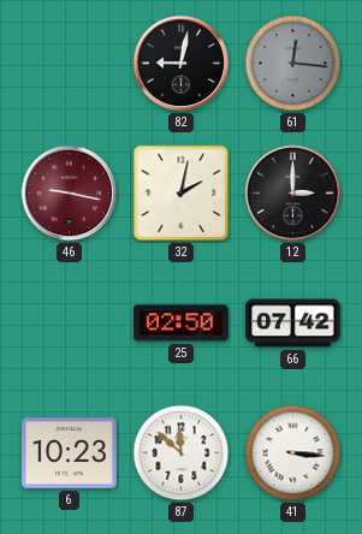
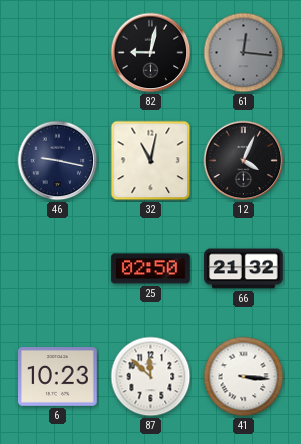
46 dial: burgundy -> navy (58, 161)
32: 2:02 -> 11:02 (151, 161)
12: 3:00 -> 4:04 (244, 161)
66: 07:42 -> 21:32 (244, 269)
